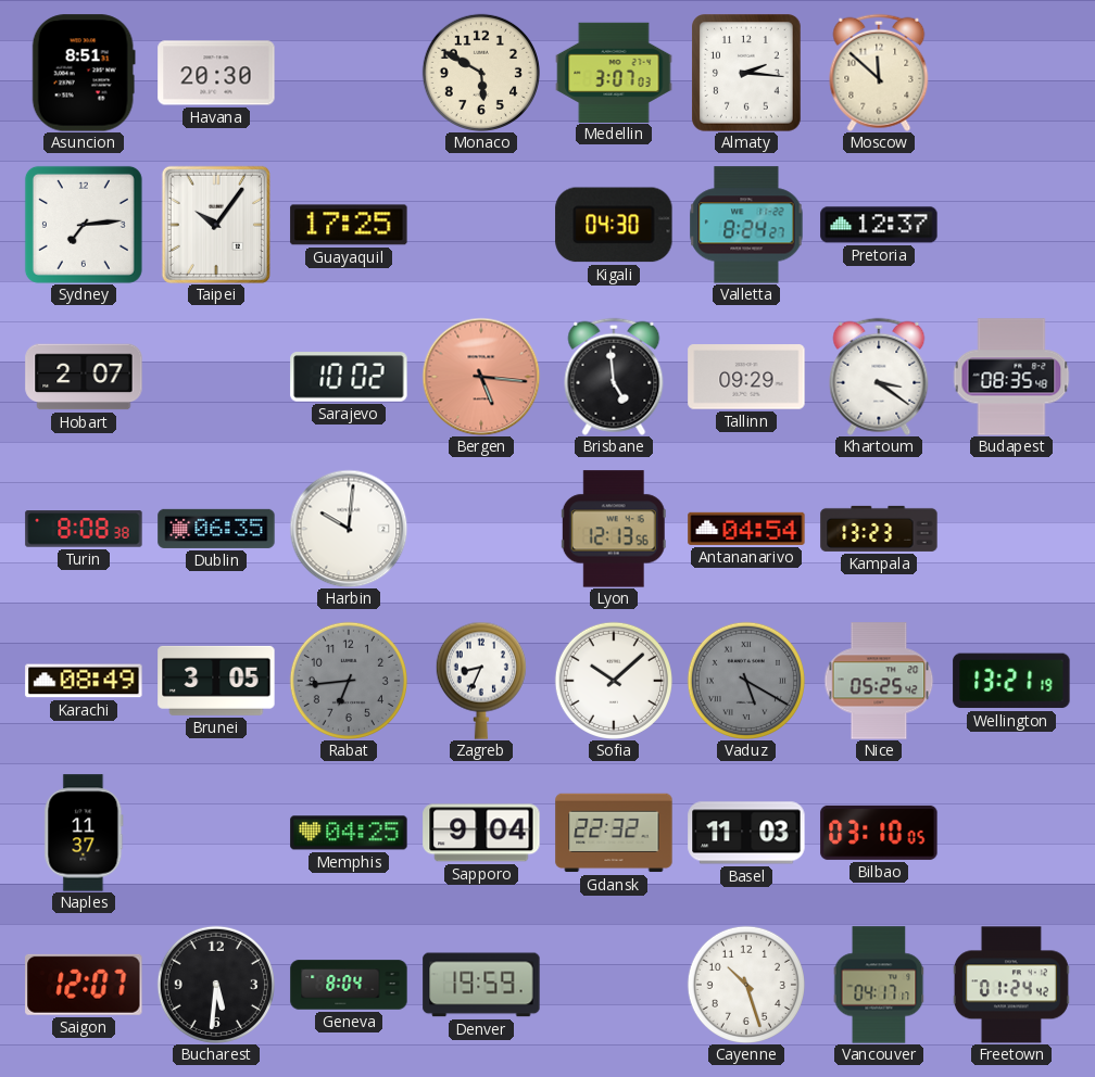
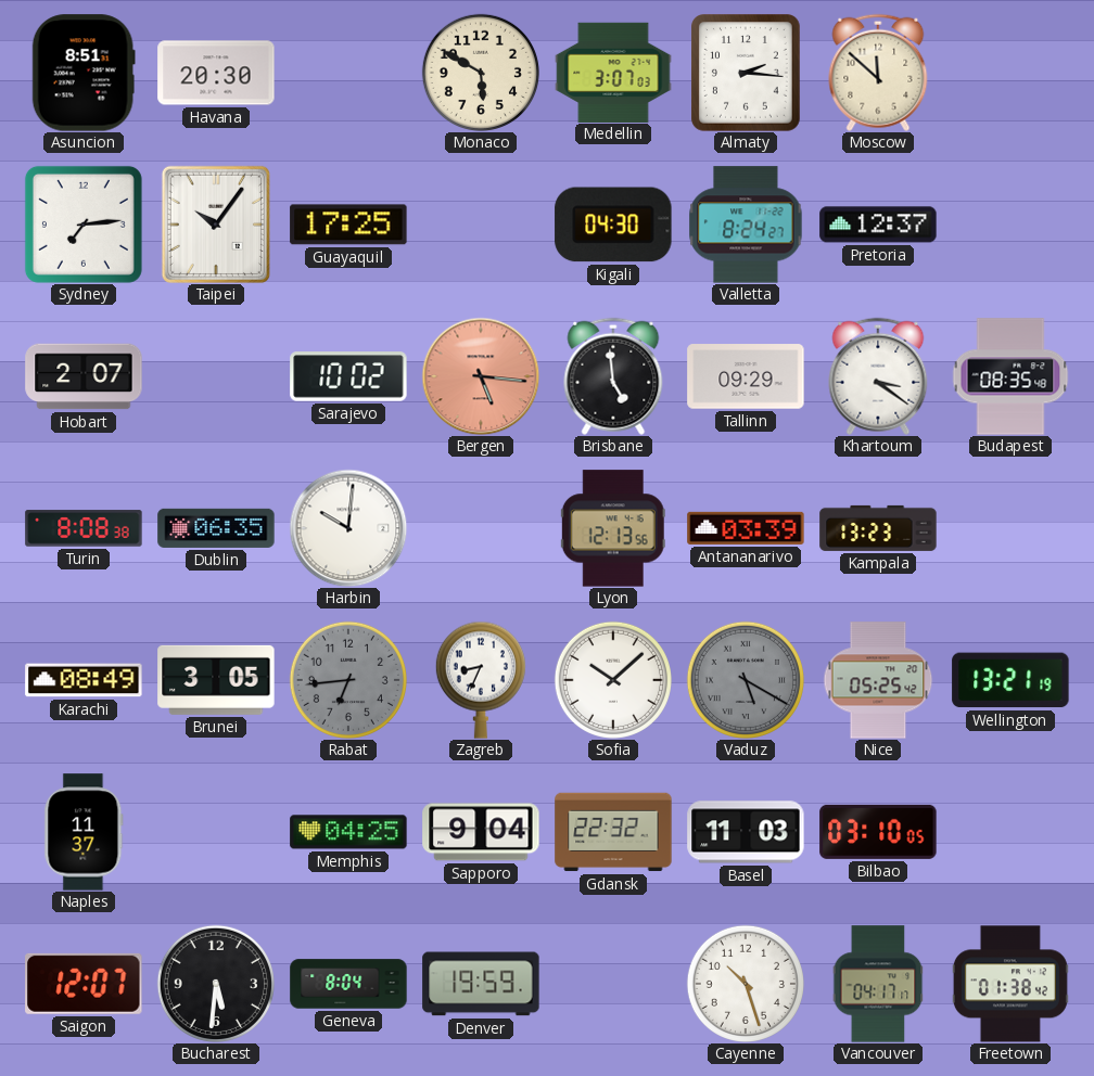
Antananarivo: 04:54 -> 03:39 (746, 528)
Freetown: 01:24 -> 01:38 (1010, 984)
